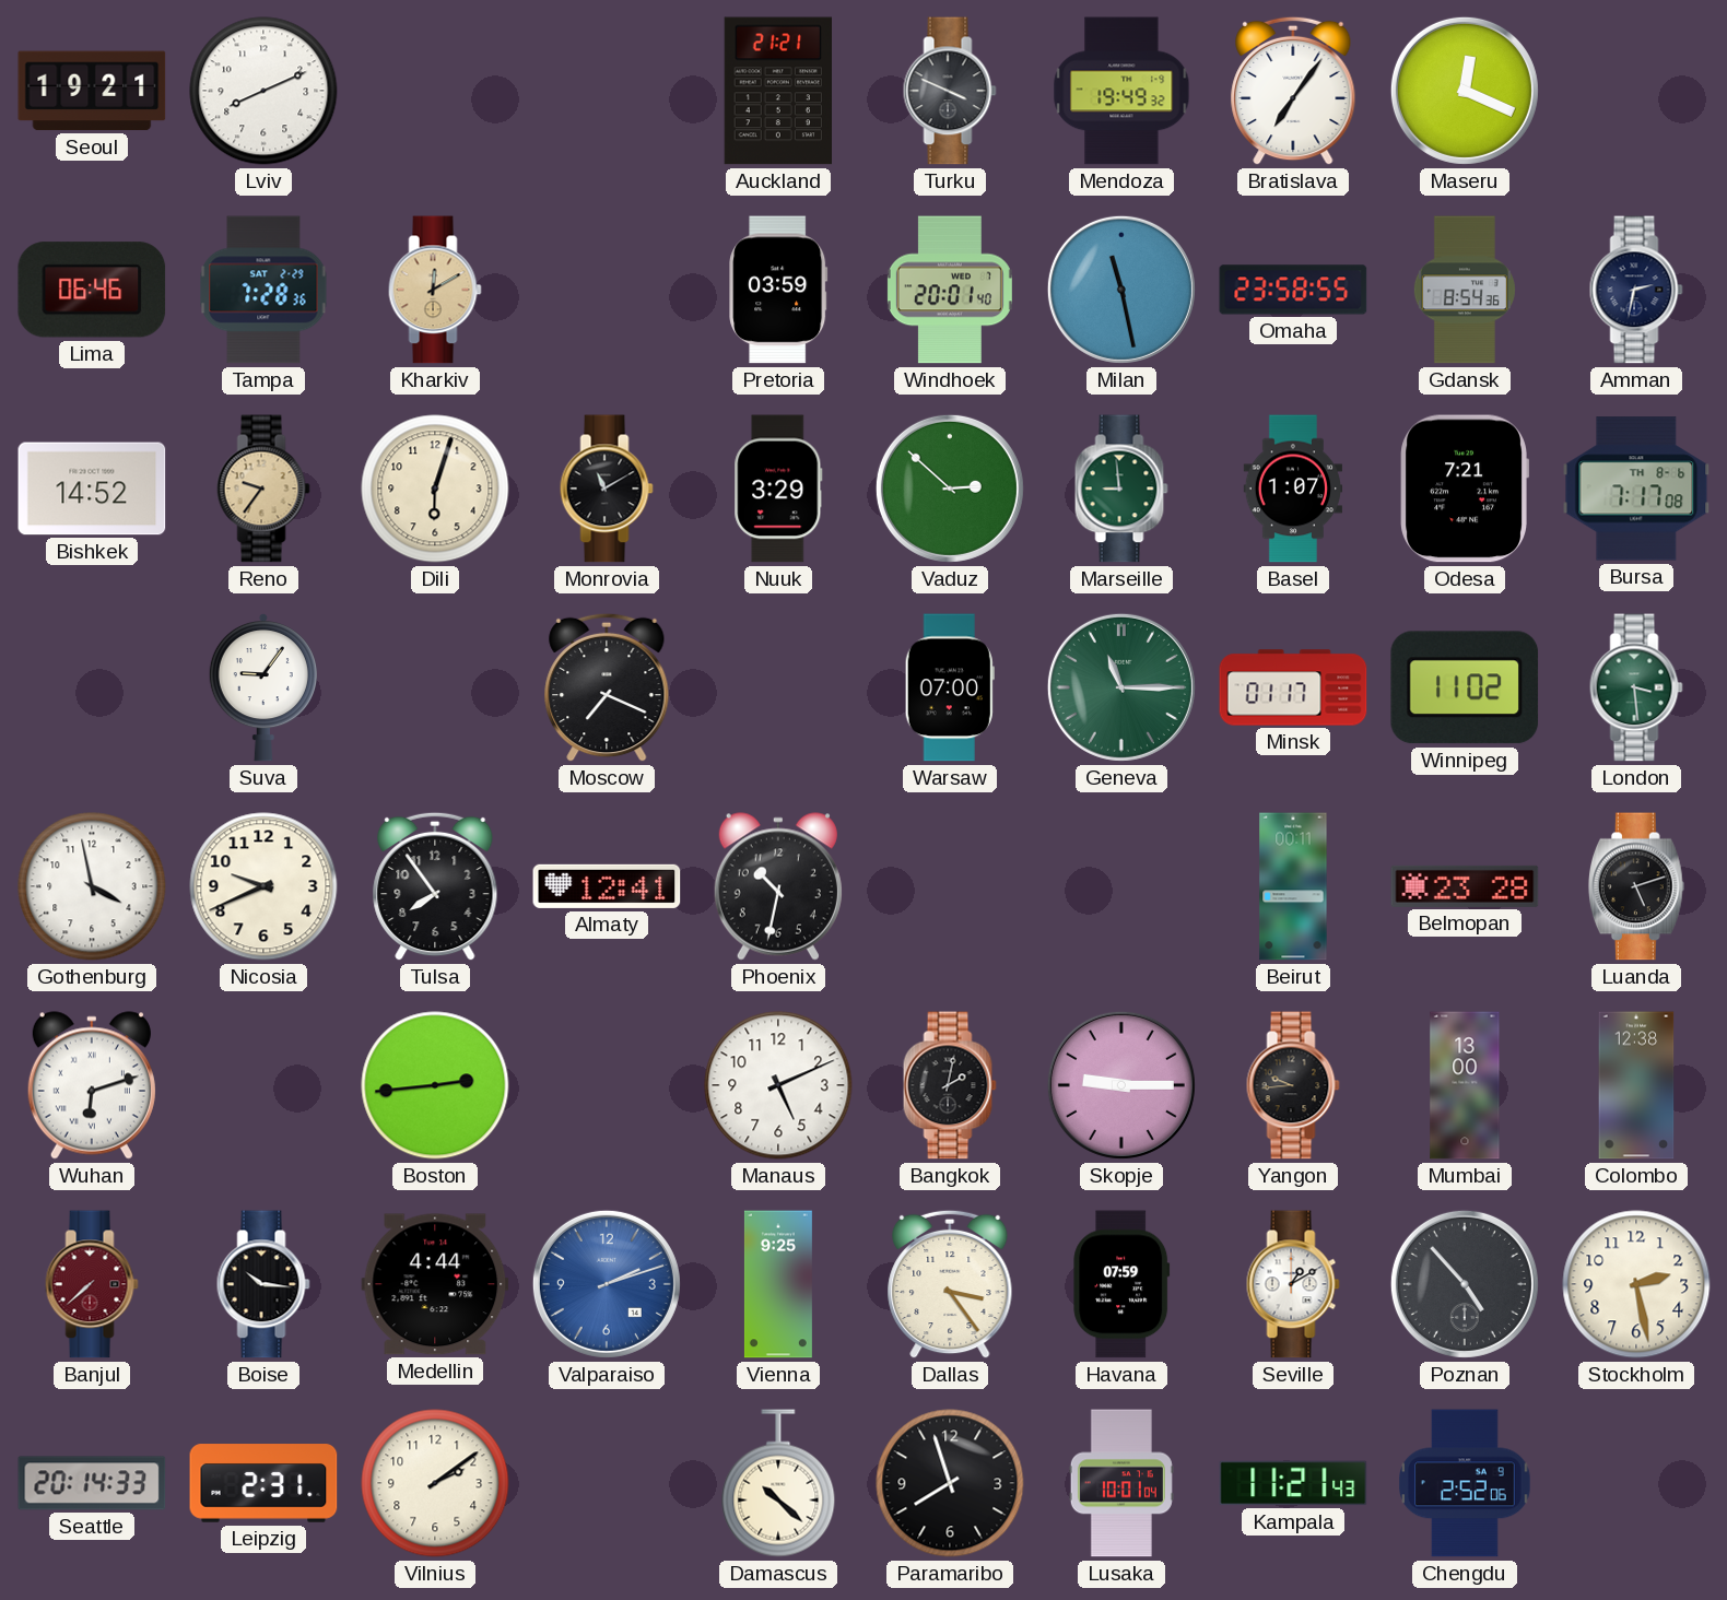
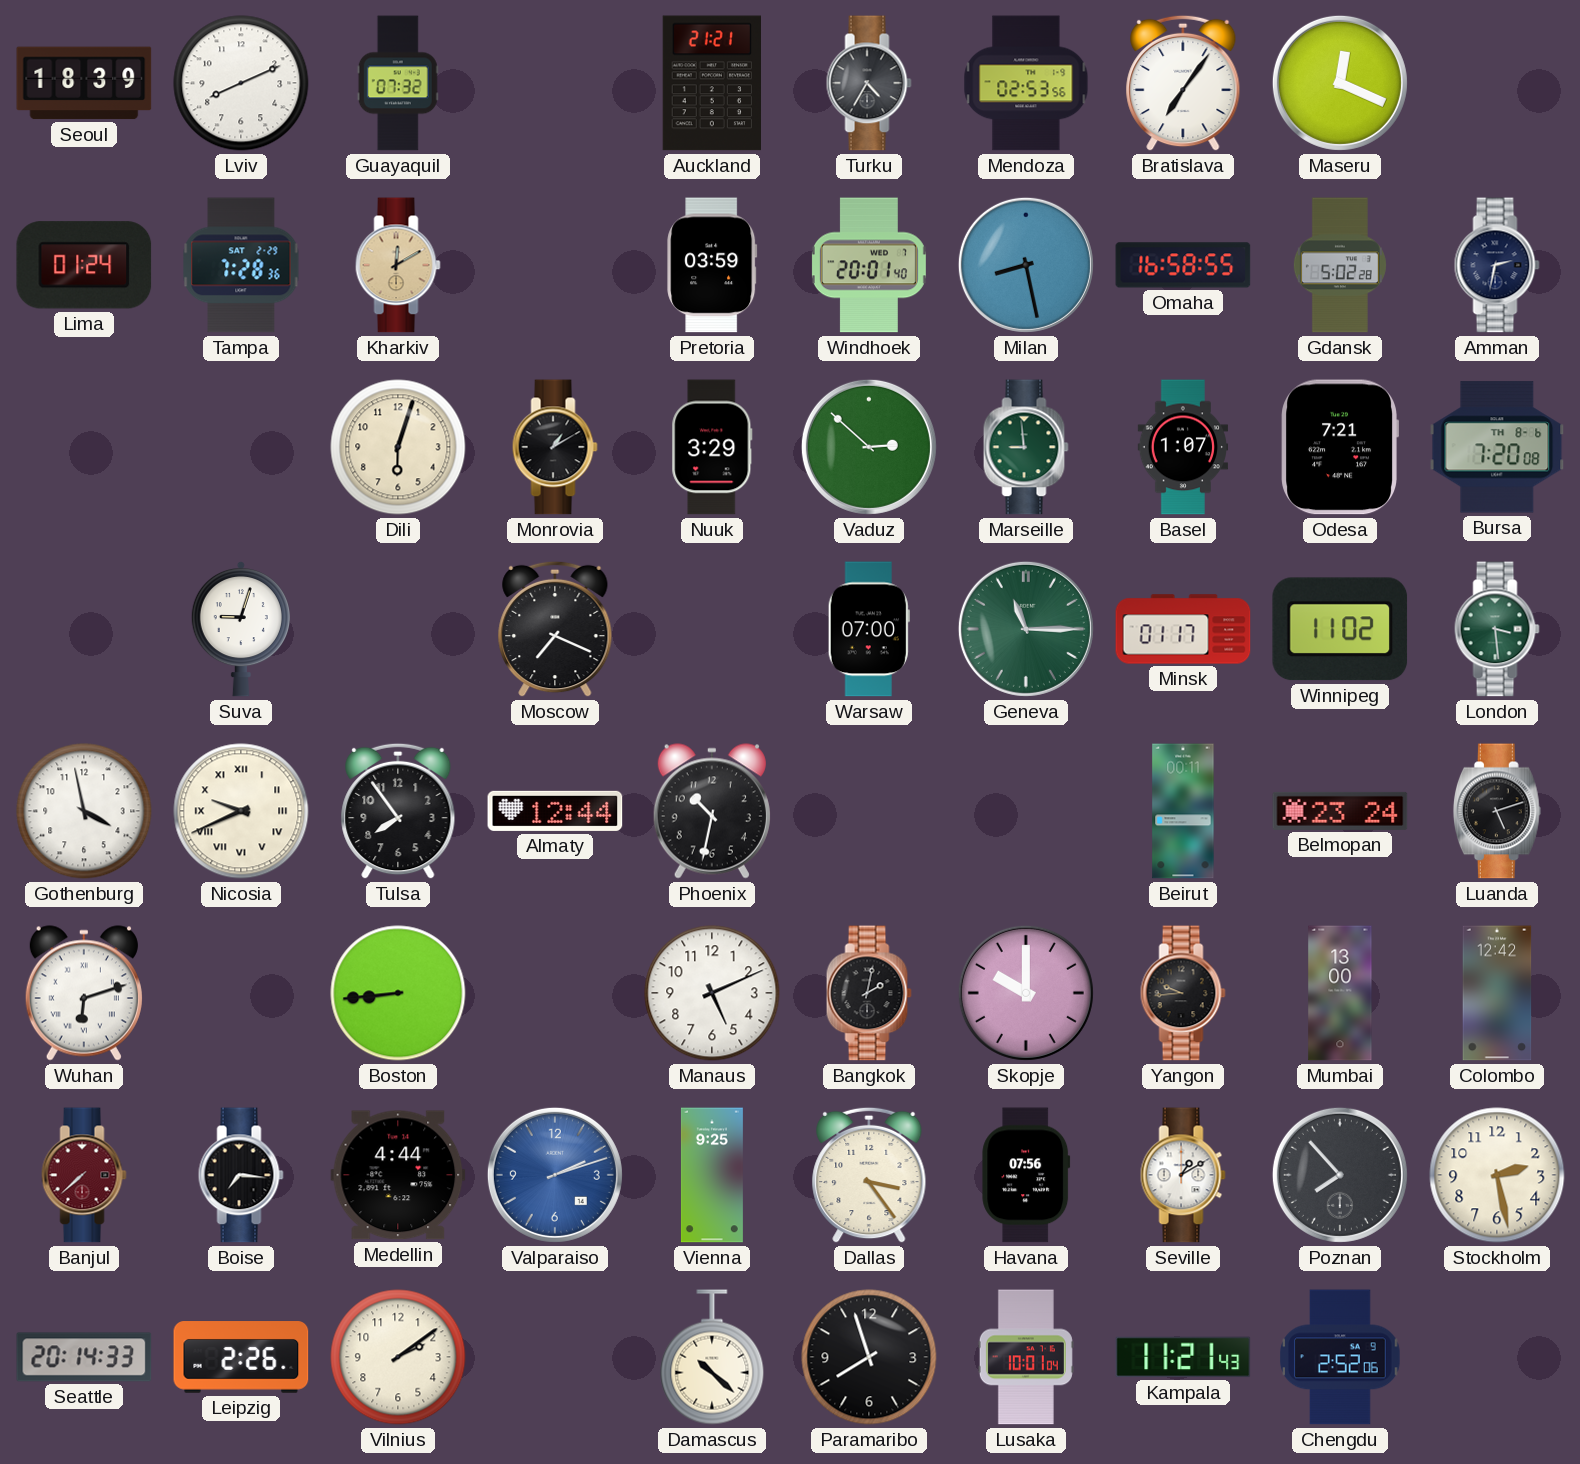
Seoul: 19:21 -> 18:39 (84, 83)
Guayaquil: none -> 07:32 (398, 83)
Turku: 3:49 -> 4:35 (869, 83)
Mendoza: 19:49 -> 02:53 (1026, 83)
Lima: 06:46 -> 01:24 (84, 265)
Milan: 11:28 -> 8:28 (1026, 265)
Omaha: 23:58 -> 16:58 (1183, 265)
Gdansk: 8:54 -> 5:02 (1340, 265)
Bishkek: 14:52 -> none (92, 489)
Reno: 9:36 -> none (263, 489)
Monrovia: 11:10 -> 1:10 (555, 447)
Bursa: 7:17 -> 7:20 (1497, 447)
Suva: 9:06 -> 9:03 (241, 629)
Nicosia numerals: Arabic -> Roman (241, 811)
Almaty: 12:41 -> 12:44 (555, 811)
Belmopan: 23:28 -> 23:24 (1340, 811)
Boston: 2:44 -> 8:44 (398, 993)
Skopje: 9:15 -> 10:00 (1026, 993)
Colombo: 12:38 -> 12:42 (1497, 993)
Boise: 10:16 -> 7:16 (241, 1175)
Havana: 07:59 -> 07:56 (1026, 1175)
Poznan: 4:53 -> 7:53 (1340, 1175)
Leipzig: 2:31 -> 2:26 (241, 1357)
